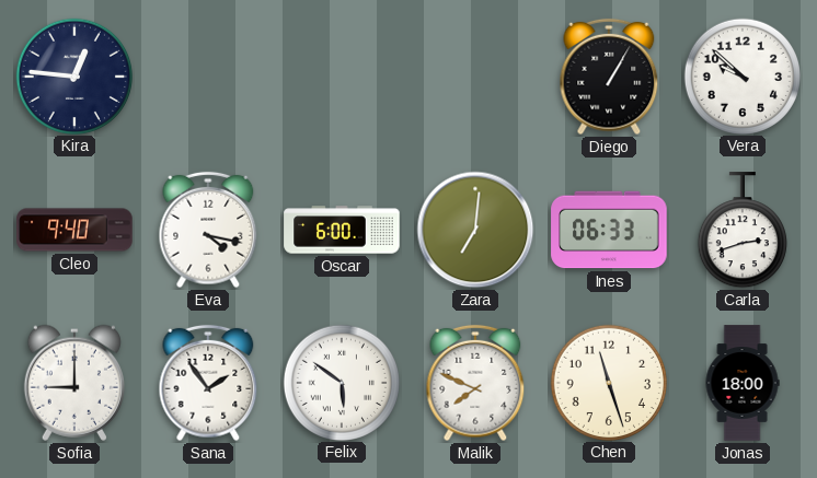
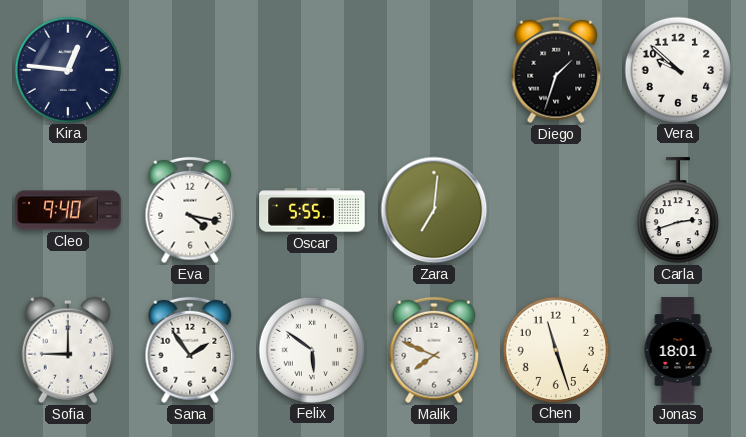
Diego: 1:05 -> 1:33 (556, 70)
Oscar: 6:00 -> 5:55 (312, 210)
Ines: 06:33 -> none (609, 230)
Jonas: 18:00 -> 18:01 (678, 350)
